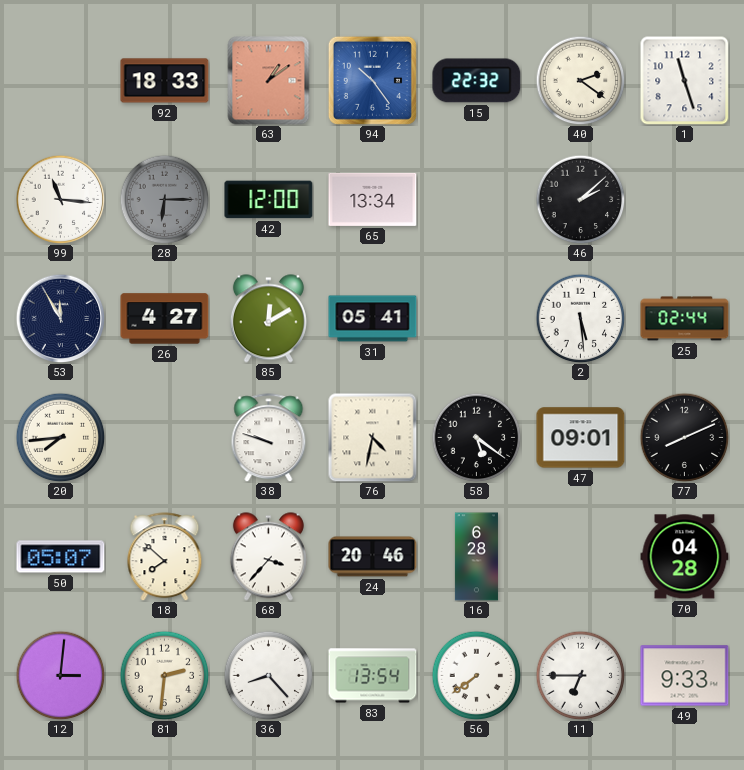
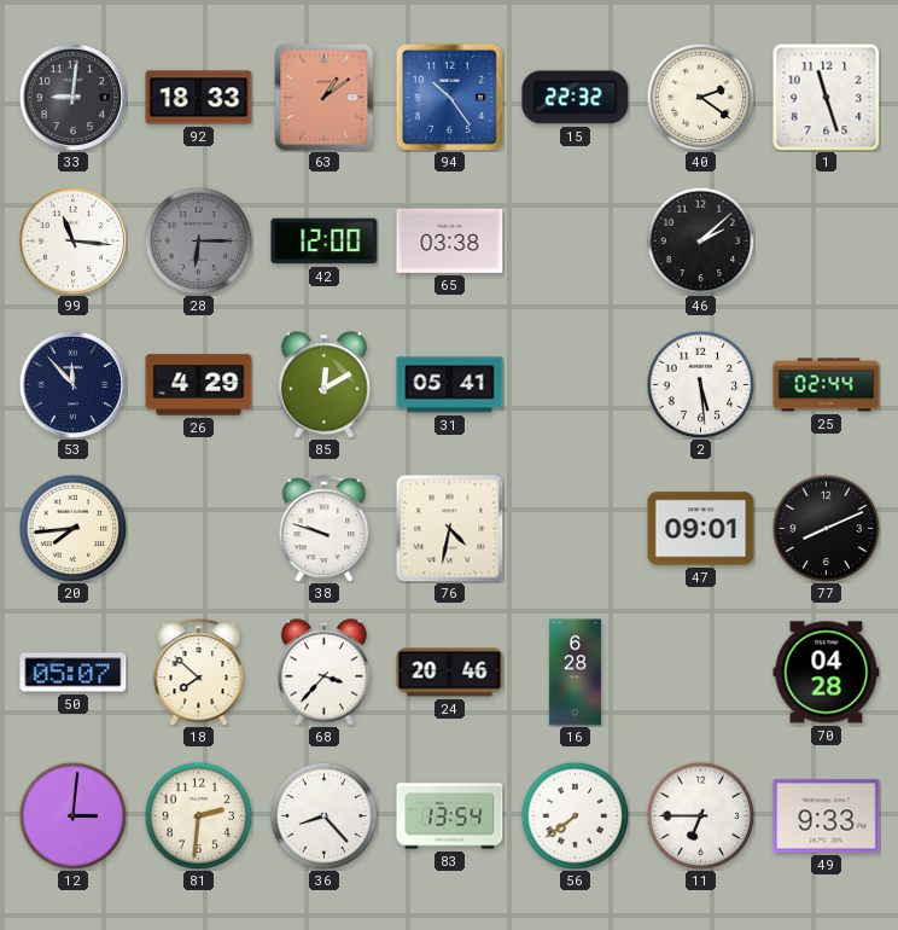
33: none -> 9:01 (72, 97)
65: 13:34 -> 03:38 (450, 240)
53: 11:55 -> 11:53 (72, 384)
26: 4:27 -> 4:29 (199, 385)
58: 5:21 -> none (476, 437)
